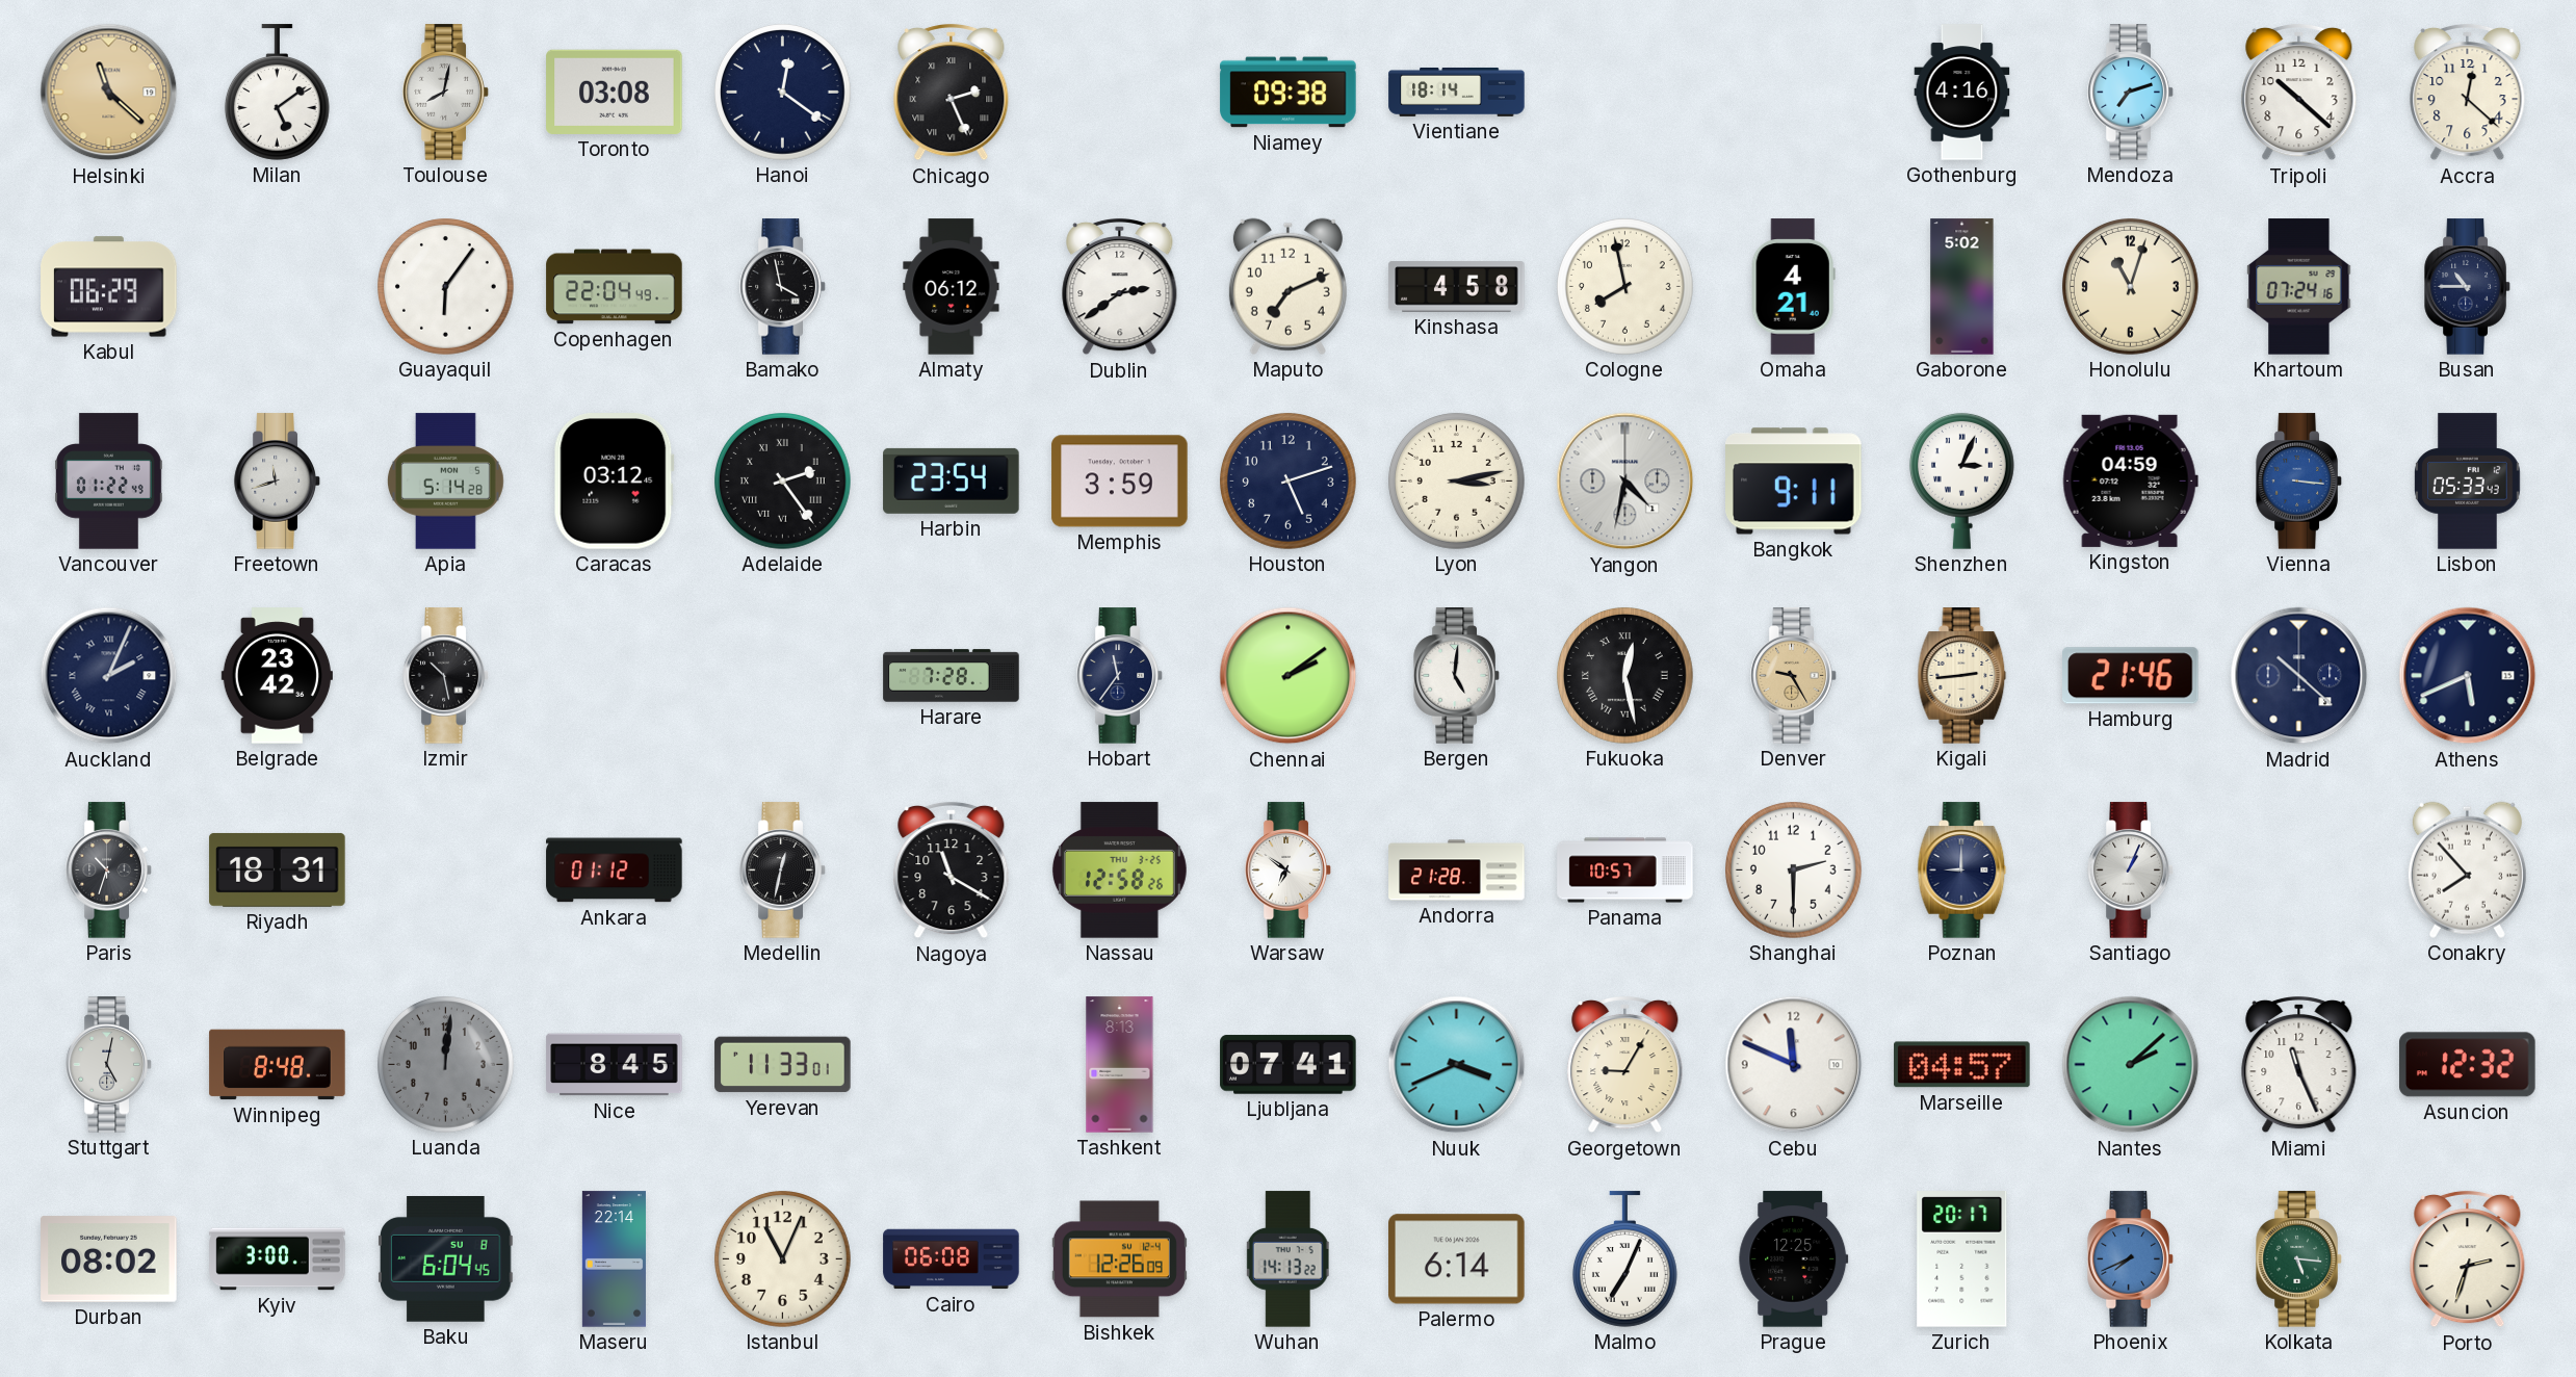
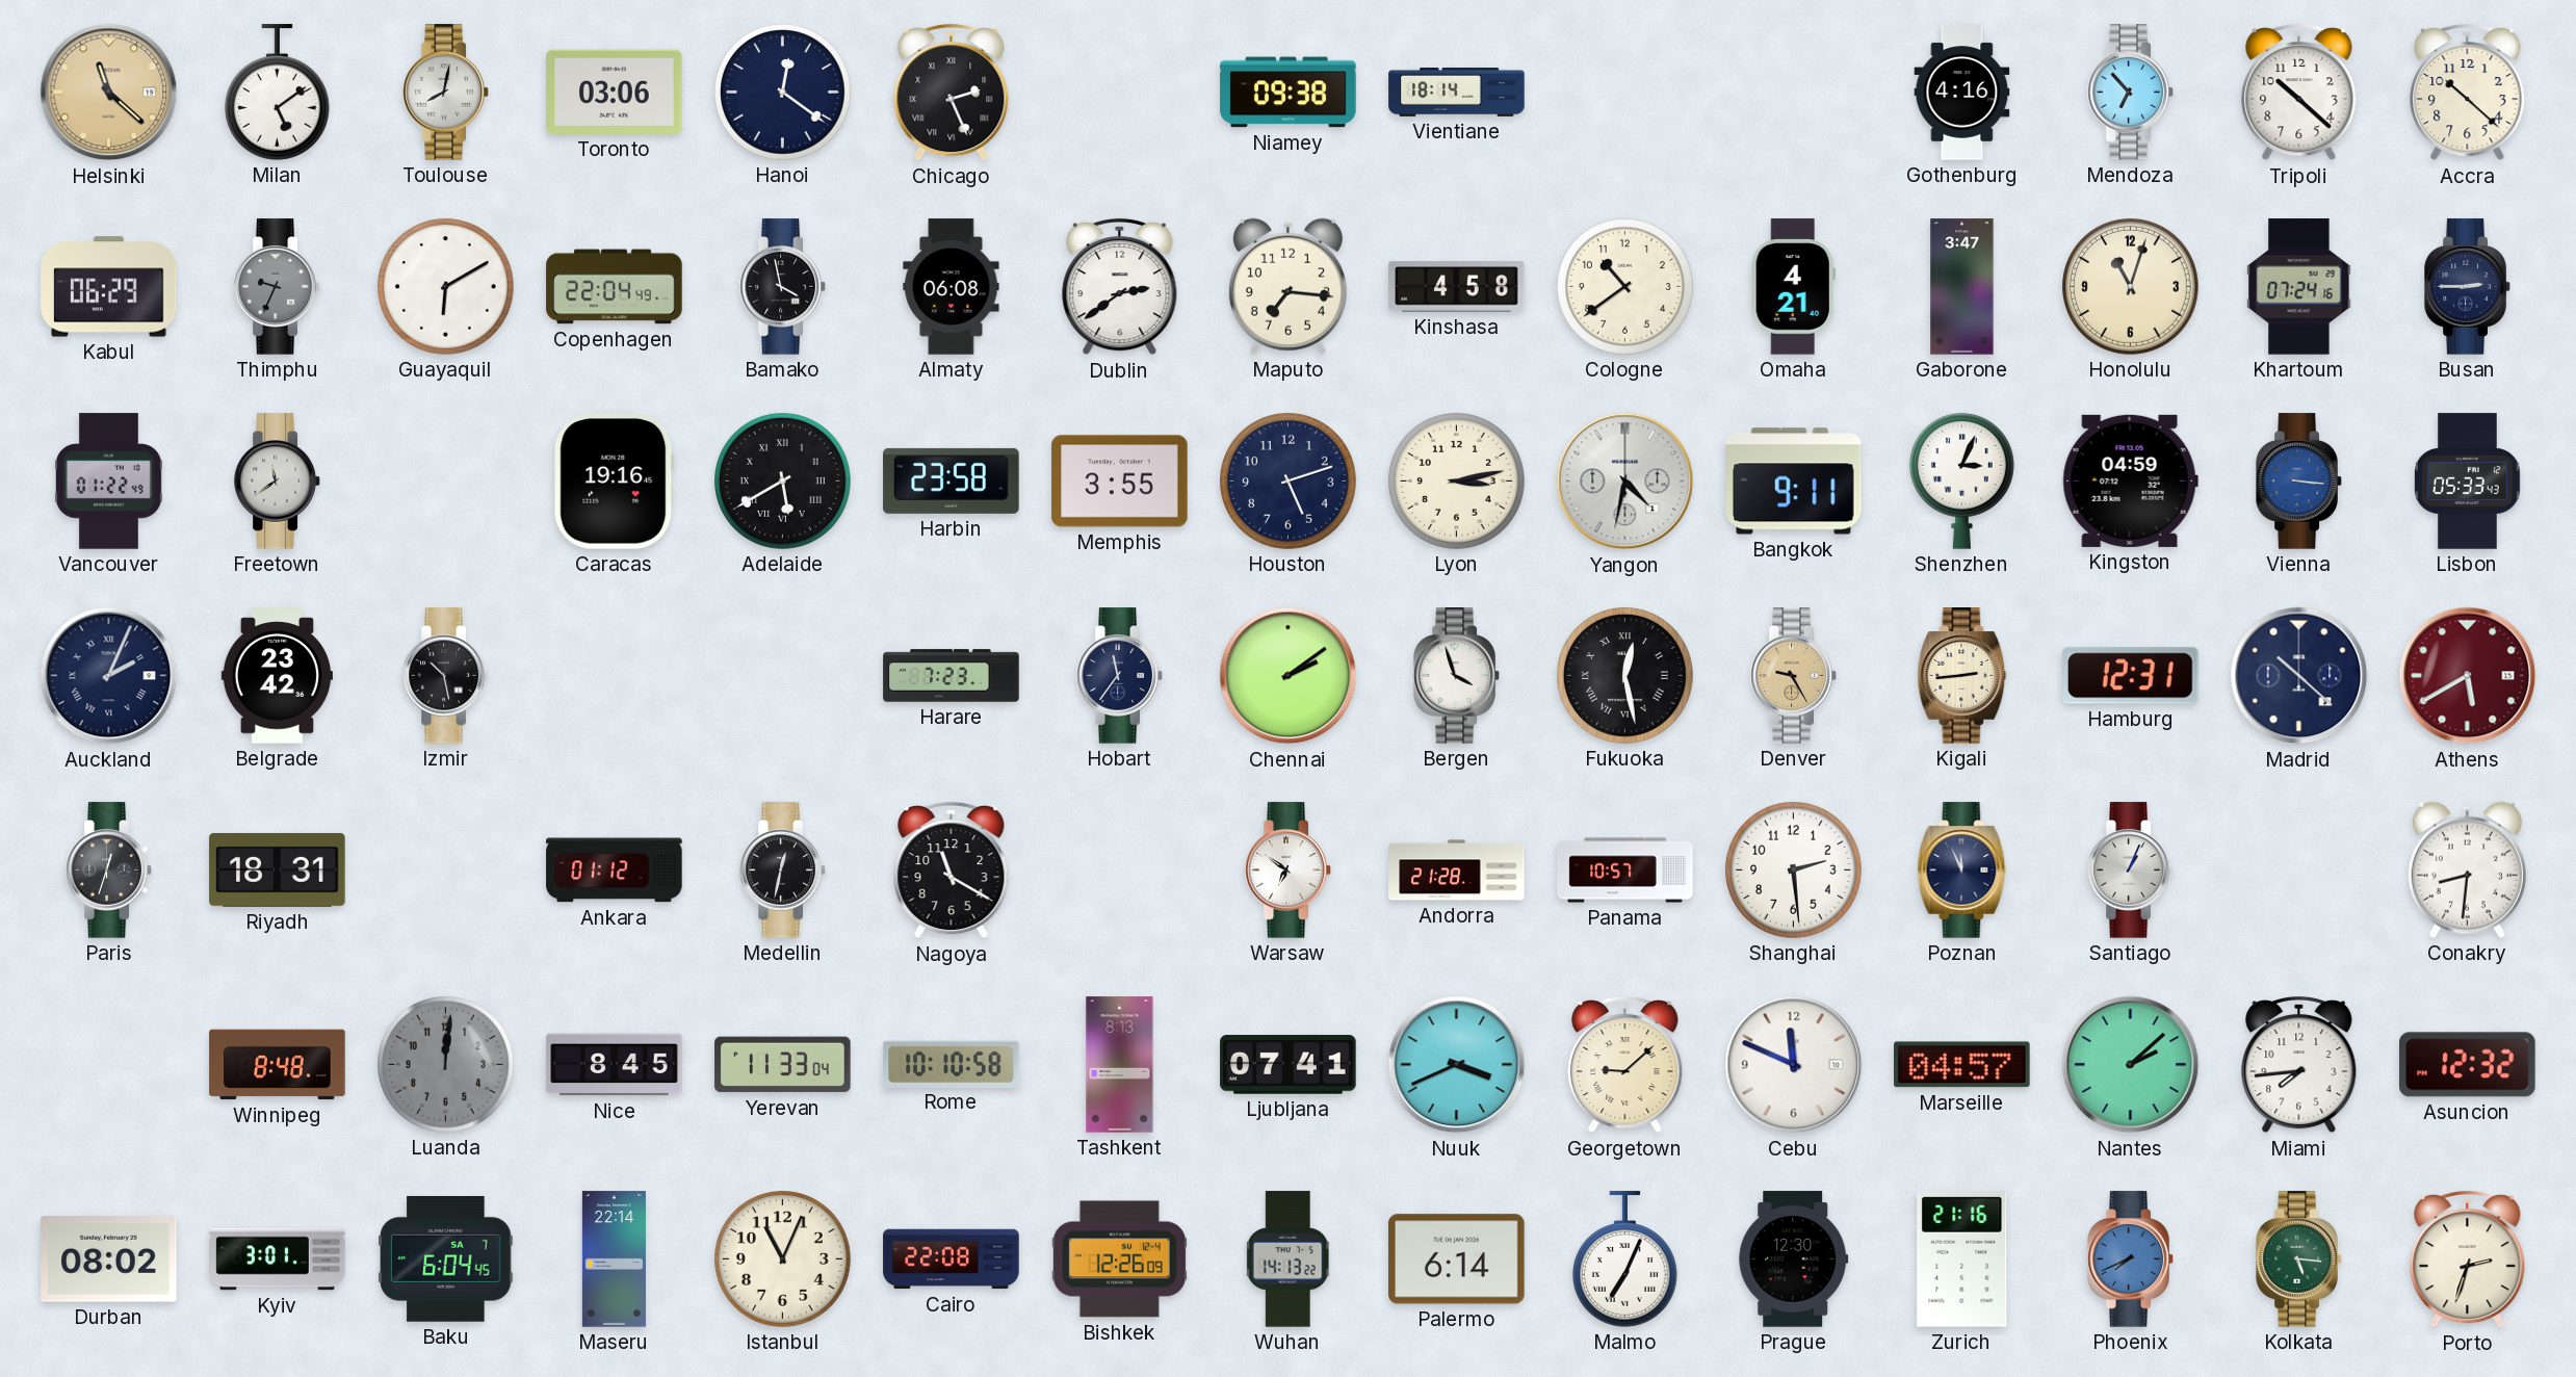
Toronto: 03:08 -> 03:06 (615, 92)
Mendoza: 7:12 -> 6:53 (2131, 93)
Accra: 12:22 -> 10:22 (2468, 93)
Thimphu: none -> 9:34 (278, 287)
Guayaquil: 6:06 -> 6:10 (446, 287)
Almaty: 06:12 -> 06:08 (952, 287)
Maputo: 7:11 -> 7:16 (1287, 286)
Cologne: 7:58 -> 10:39 (1625, 287)
Gaborone: 5:02 -> 3:47 (1962, 287)
Busan: 10:45 -> 2:45 (2468, 287)
Freetown: 11:42 -> 11:39 (278, 482)
Apia: 5:14 -> none (445, 482)
Caracas: 03:12 -> 19:16 (614, 482)
Adelaide: 2:24 -> 5:40 (783, 482)
Harbin: 23:54 -> 23:58 (952, 480)
Memphis: 3:59 -> 3:55 (1120, 482)
Harare: 7:28 -> 7:23 (952, 676)
Bergen: 5:01 -> 3:57 (1457, 676)
Hamburg: 21:46 -> 12:31 (2131, 676)
Athens: 5:41 -> 5:40 (2468, 676)
Athens dial: navy -> burgundy (2468, 676)
Paris: 10:33 -> 12:33 (109, 871)
Nassau: 12:58 -> none (1119, 871)
Shanghai: 2:30 -> 2:29 (1794, 871)
Poznan: 9:00 -> 11:56 (1962, 871)
Conakry: 7:53 -> 8:31 (2467, 869)
Stuttgart: 5:02 -> none (109, 1065)
Yerevan: 11:33:01 -> 11:33:04 (783, 1065)
Rome: none -> 10:10 (952, 1064)
Georgetown: 9:05 -> 9:08 (1625, 1065)
Miami: 11:26 -> 7:44 (2299, 1065)
Kyiv: 3:00 -> 3:01 (278, 1259)
Baku date: SU 8 -> SA 7 (446, 1259)
Cairo: 06:08 -> 22:08 (952, 1259)
Prague: 12:25 -> 12:30 (1794, 1259)
Zurich: 20:17 -> 21:16 (1962, 1259)
